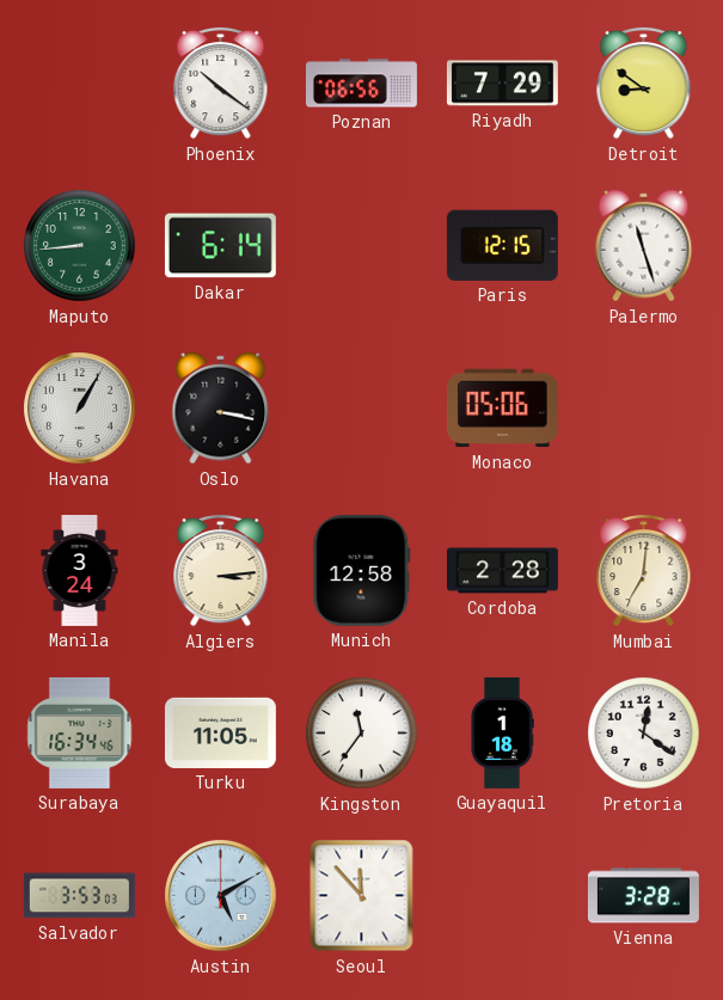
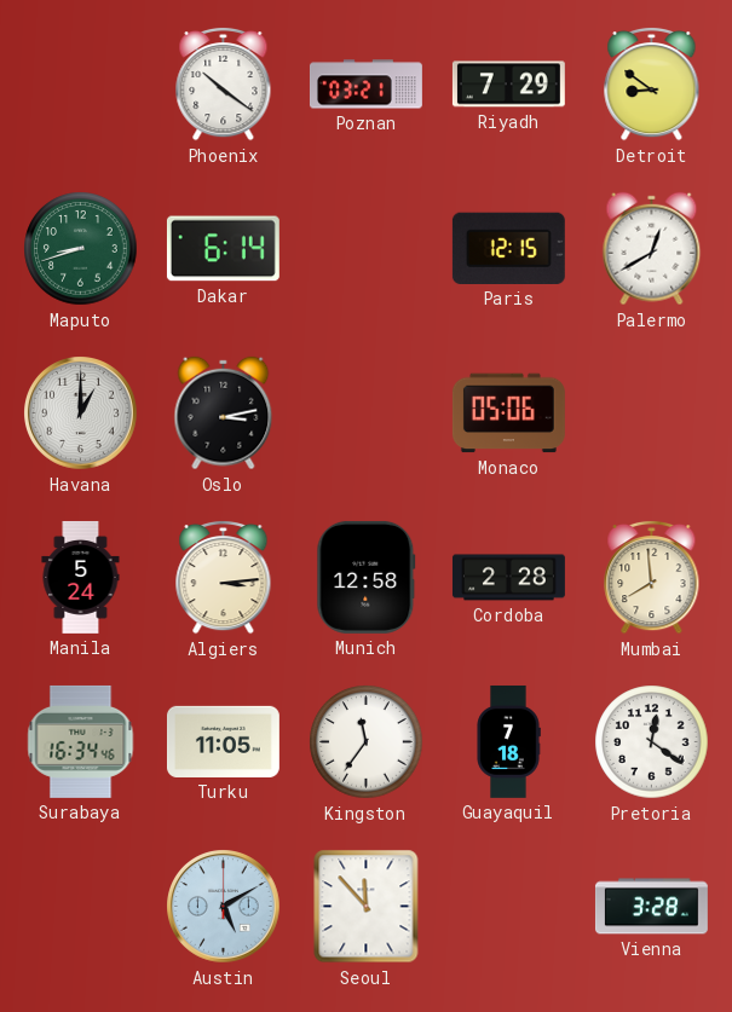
Poznan: 06:56 -> 03:21 (365, 85)
Maputo: 8:44 -> 8:42 (81, 249)
Palermo: 11:27 -> 12:40 (652, 249)
Havana: 1:05 -> 1:00 (81, 414)
Oslo: 3:17 -> 3:13 (224, 414)
Manila: 3:24 -> 5:24 (81, 577)
Mumbai: 7:01 -> 7:59 (652, 577)
Guayaquil: 1:18 -> 7:18 (508, 741)
Salvador: 3:53 -> none (79, 896)
